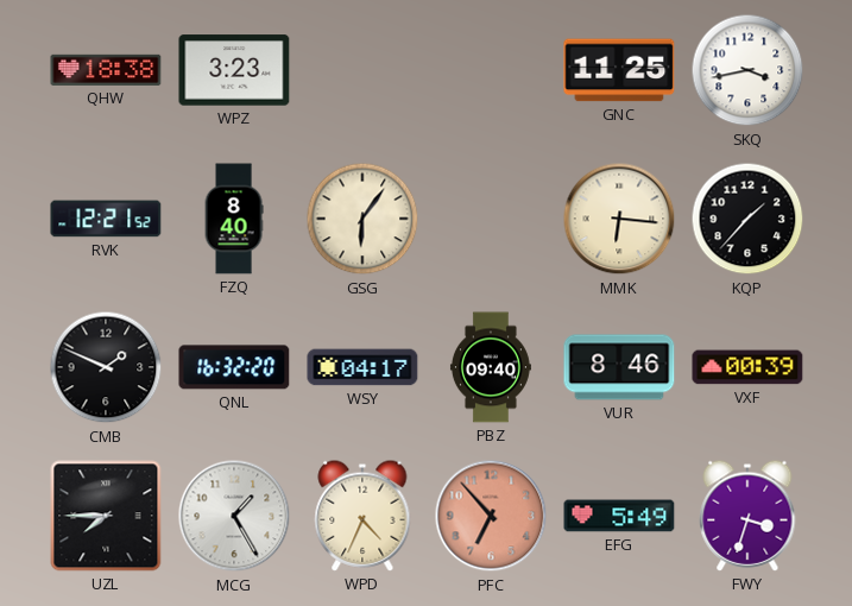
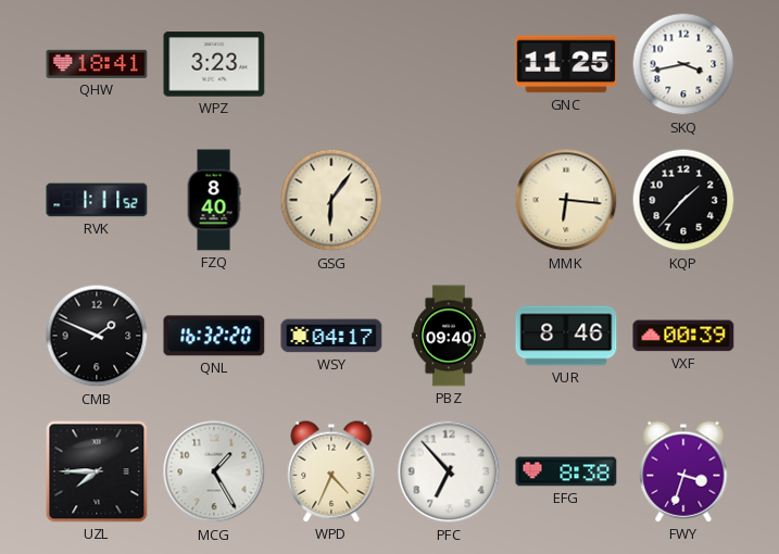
QHW: 18:38 -> 18:41 (97, 64)
RVK: 12:21 -> 1:11 (97, 200)
PFC dial: salmon -> white (449, 471)
EFG: 5:49 -> 8:38 (566, 471)
